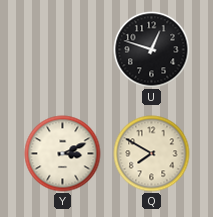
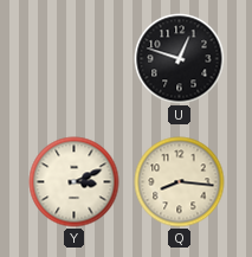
Q: 7:50 -> 8:16 (180, 182)
